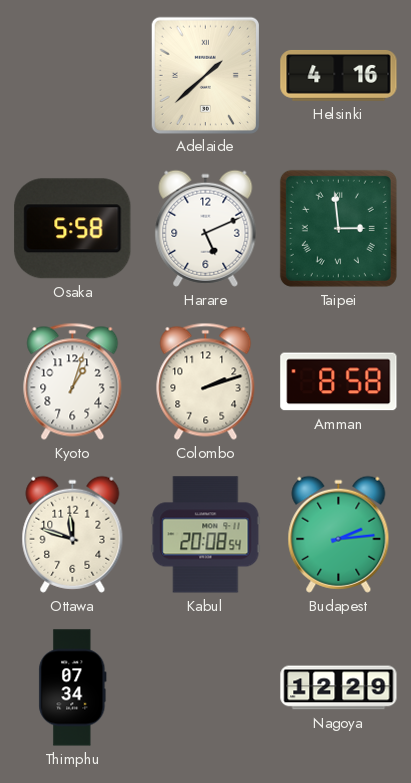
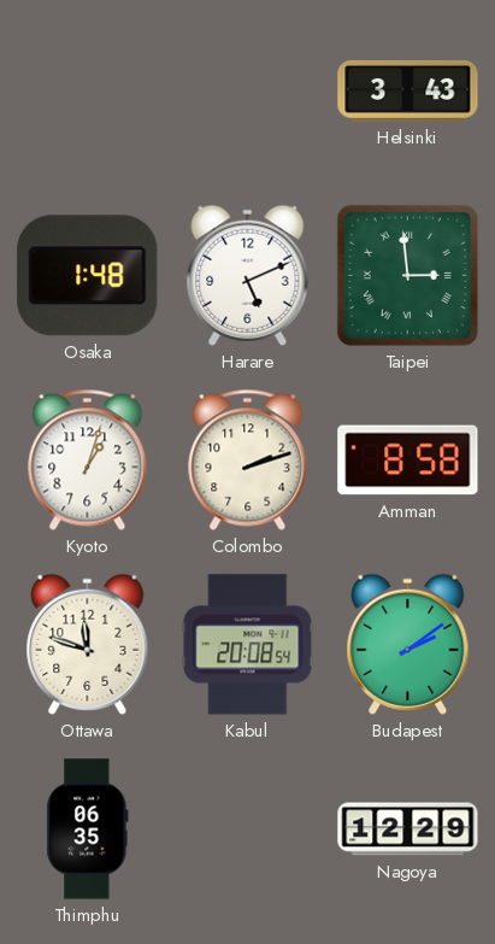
Adelaide: 1:38 -> none (205, 75)
Helsinki: 4:16 -> 3:43 (408, 90)
Osaka: 5:58 -> 1:48 (88, 276)
Budapest: 2:14 -> 2:09 (408, 644)
Thimphu: 07:34 -> 06:35 (88, 829)
